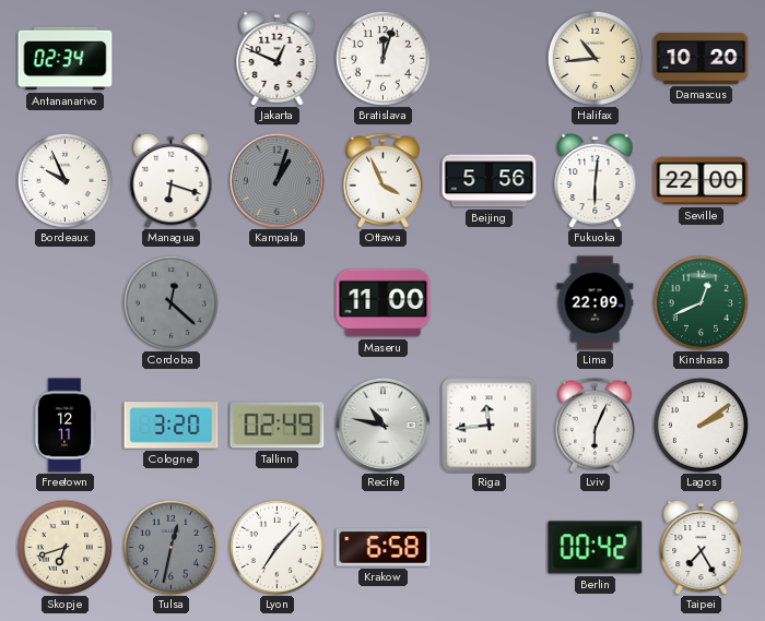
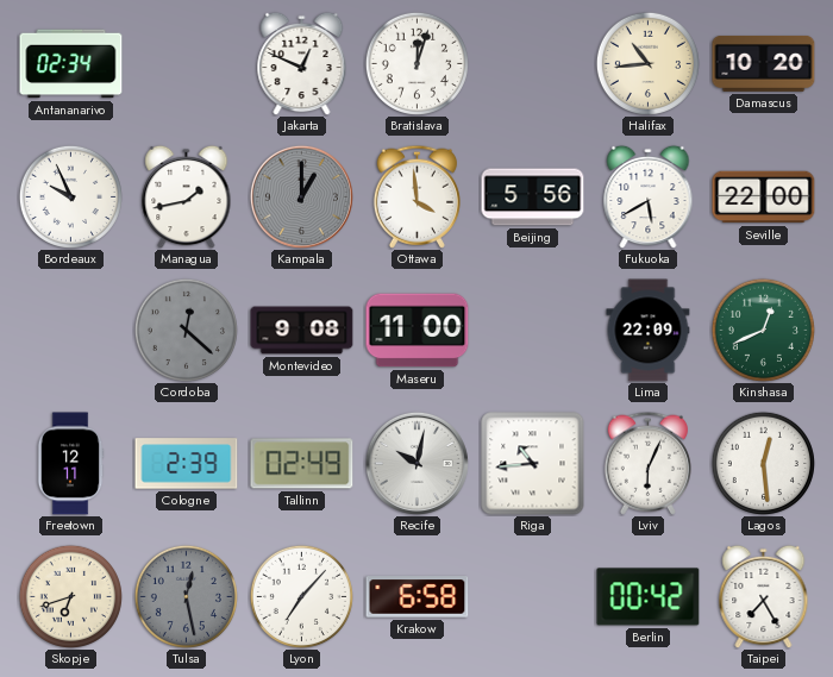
Managua: 6:18 -> 1:43 (187, 196)
Kampala: 1:03 -> 1:00 (301, 196)
Ottawa: 3:56 -> 3:59 (416, 196)
Fukuoka: 6:01 -> 5:40 (649, 196)
Montevideo: none -> 9:08 (302, 331)
Cologne: 3:20 -> 2:39 (187, 464)
Recife: 10:47 -> 10:02 (416, 463)
Riga: 11:44 -> 10:44 (533, 464)
Lagos: 2:09 -> 12:29 (763, 463)
Tulsa: 12:32 -> 12:28 (186, 596)
